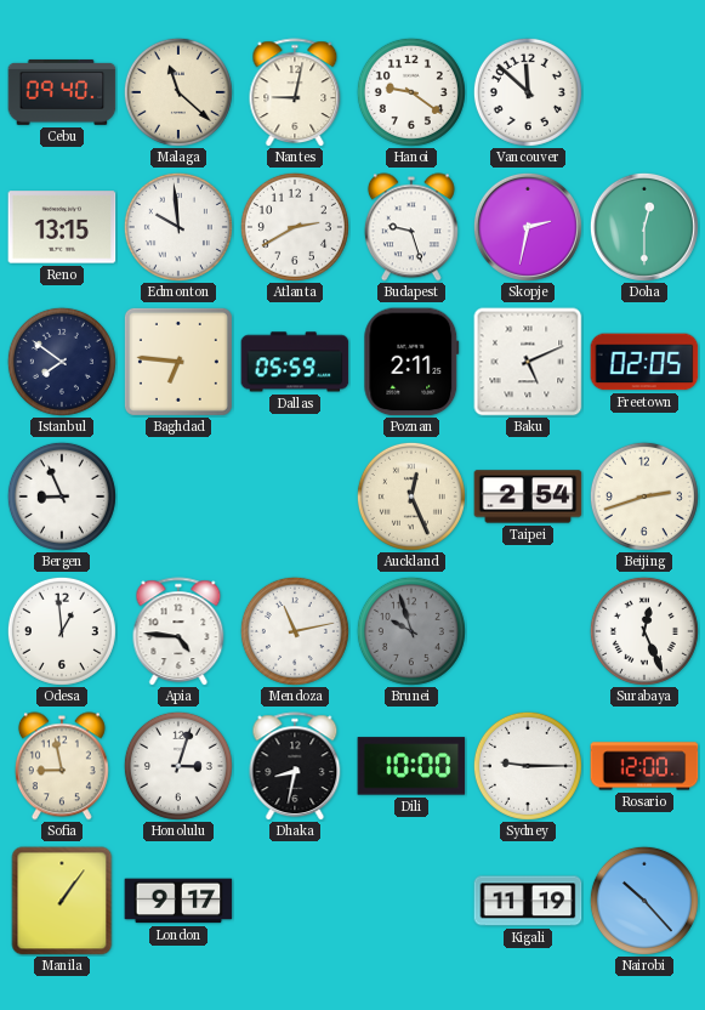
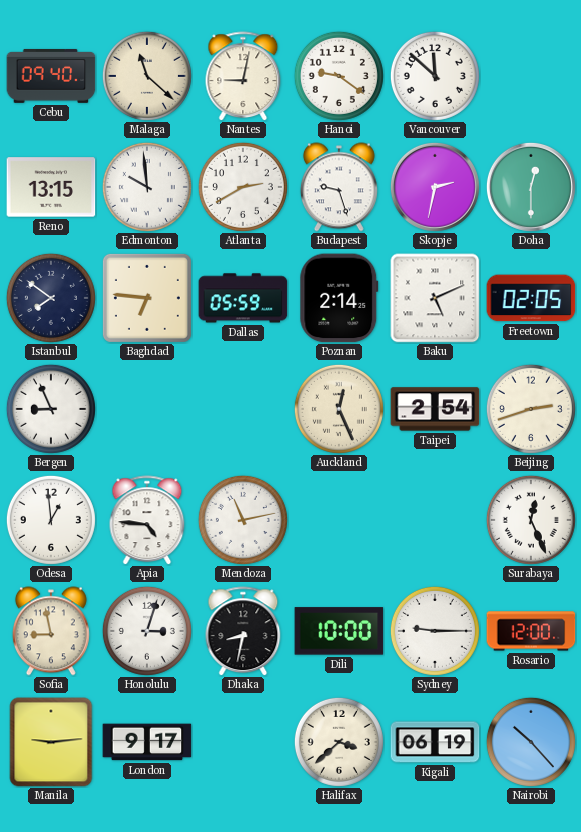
Poznan: 2:11 -> 2:14 (339, 298)
Brunei: 9:57 -> none (411, 631)
Manila: 1:06 -> 9:14 (51, 742)
Halifax: none -> 3:38 (339, 742)
Kigali: 11:19 -> 06:19 (435, 742)
